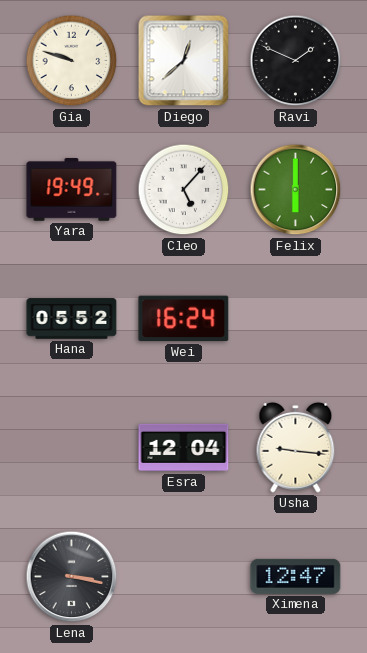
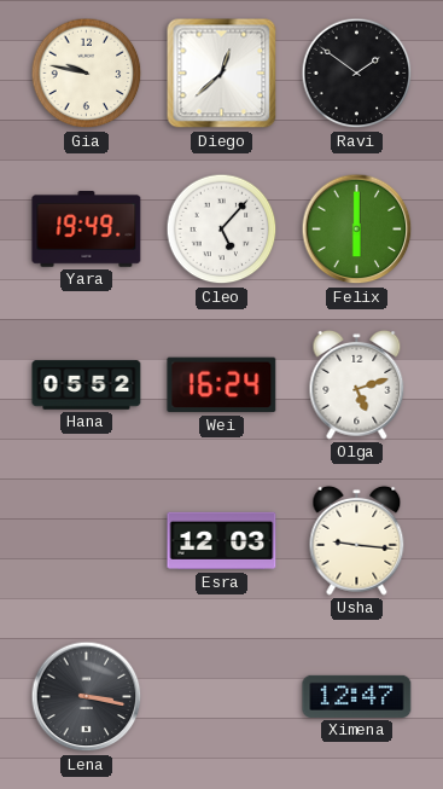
Gia: 9:48 -> 9:47 (87, 74)
Ravi: 1:49 -> 1:51 (357, 74)
Olga: none -> 5:12 (357, 384)
Esra: 12:04 -> 12:03 (222, 541)
